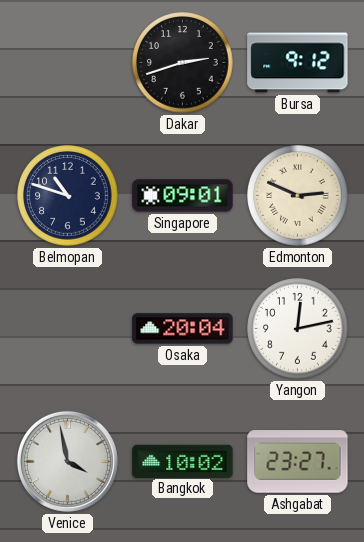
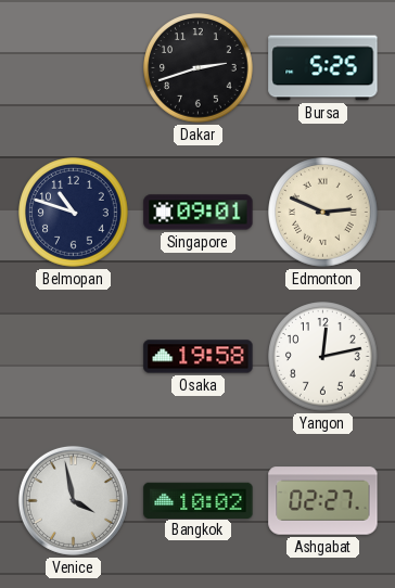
Bursa: 9:12 -> 5:25 (323, 68)
Osaka: 20:04 -> 19:58 (199, 357)
Ashgabat: 23:27 -> 02:27 (323, 501)
